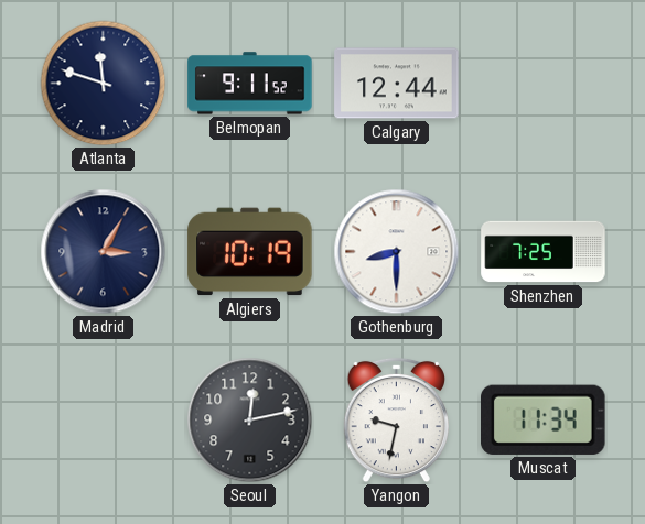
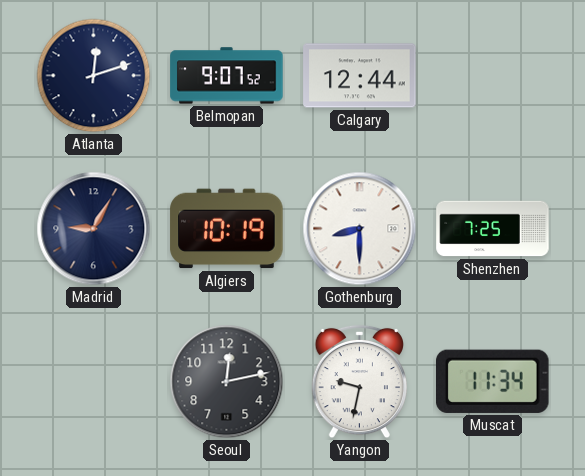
Atlanta: 11:48 -> 12:12 (94, 76)
Belmopan: 9:11 -> 9:07 (227, 76)
Madrid: 3:05 -> 9:05 (94, 229)
